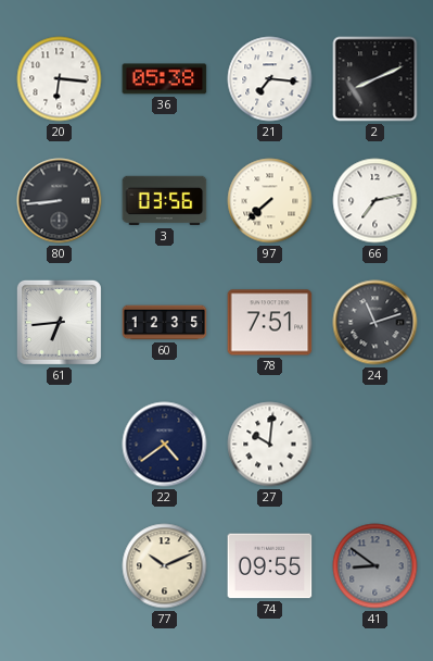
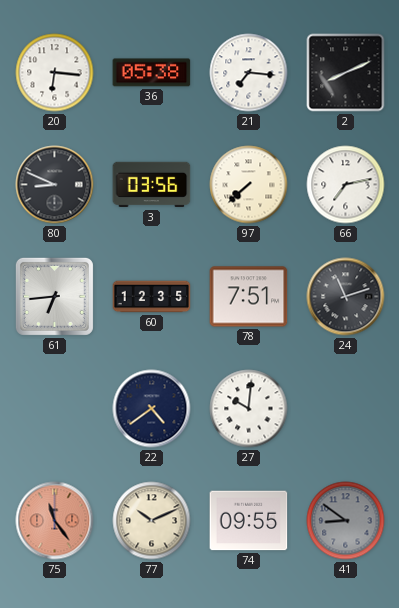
80: 8:44 -> 8:49 (55, 185)
75: none -> 11:24 (55, 521)
